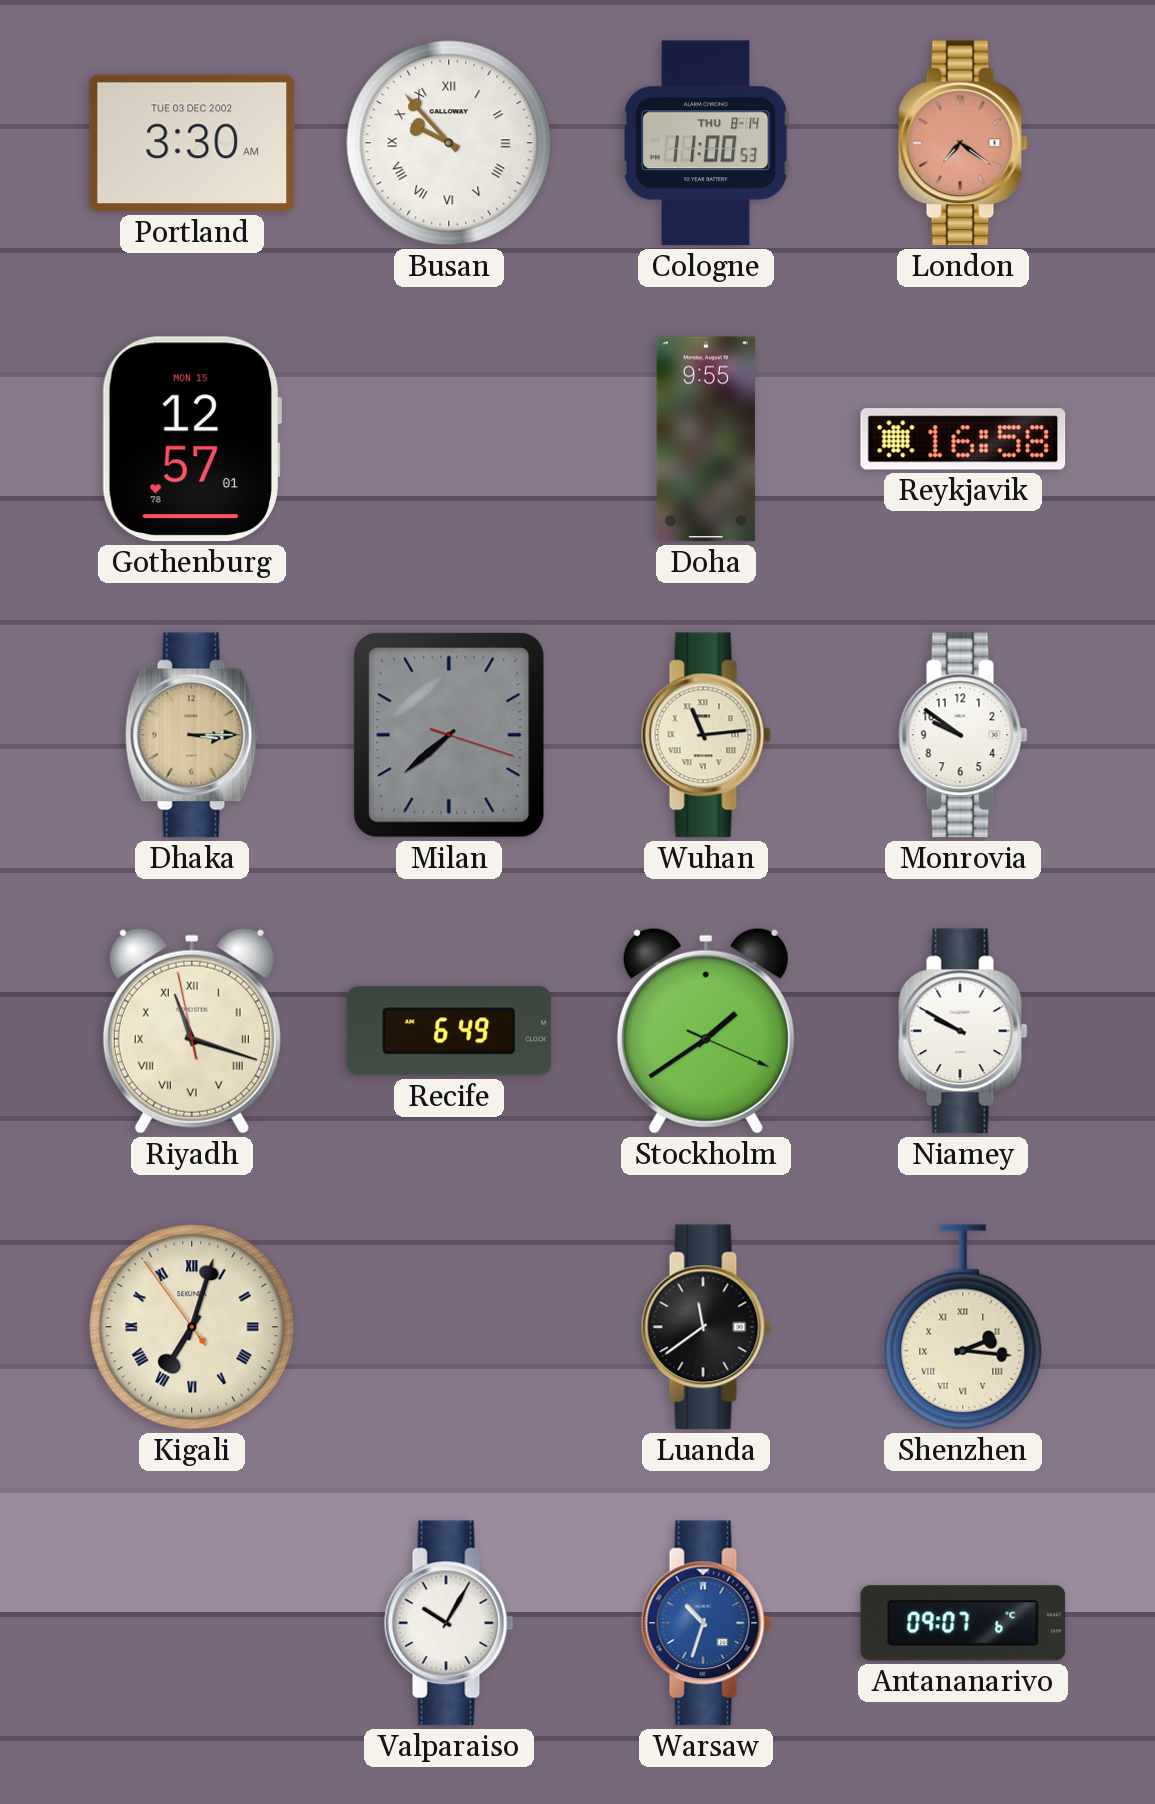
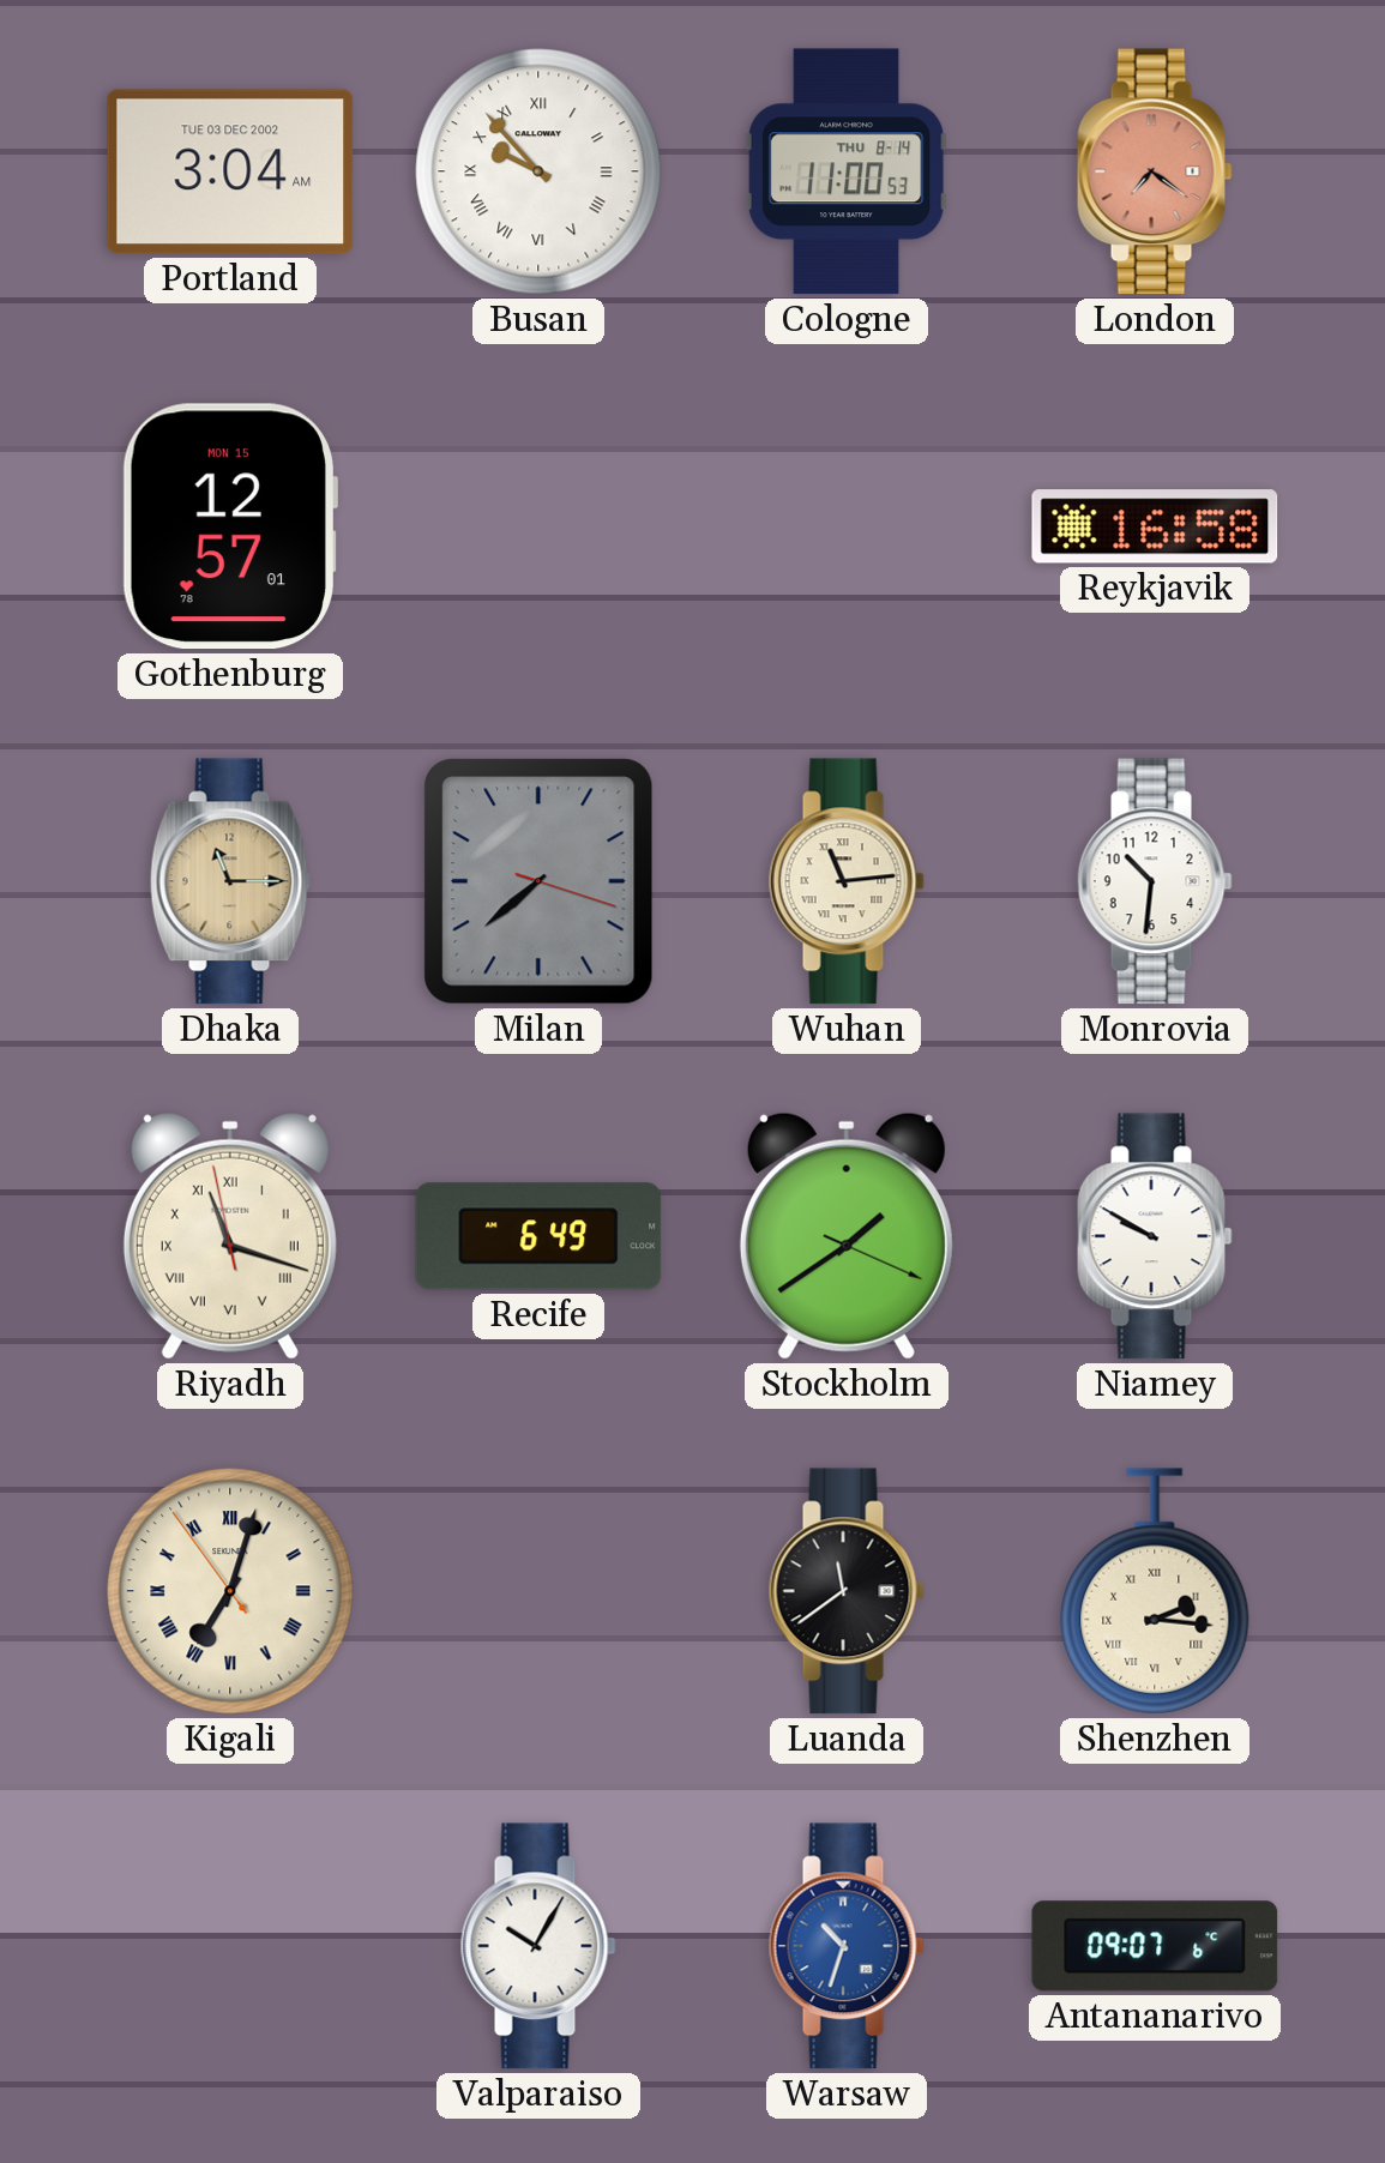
Portland: 3:30 -> 3:04 (230, 171)
Doha: 9:55 -> none (706, 439)
Dhaka: 3:15 -> 11:15 (230, 881)
Monrovia: 9:51 -> 10:31 (1155, 881)
